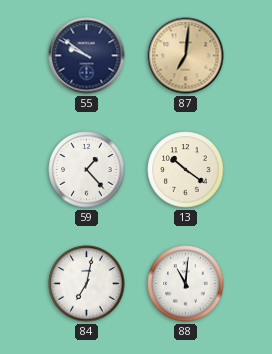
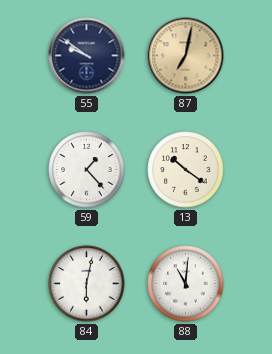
87: 7:01 -> 7:02 (186, 56)
84: 7:02 -> 6:02 (87, 284)
